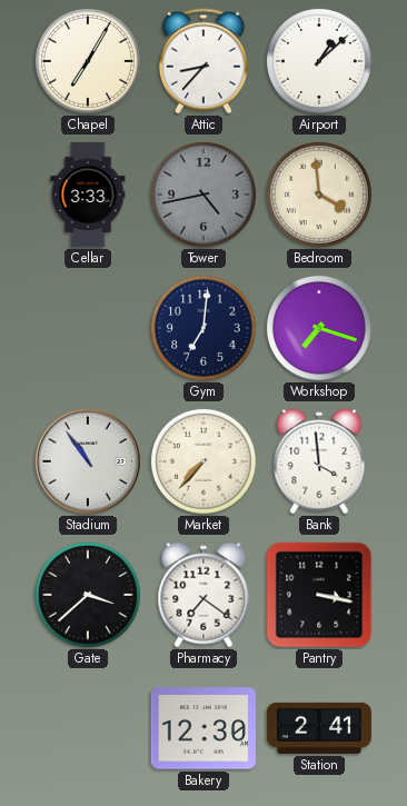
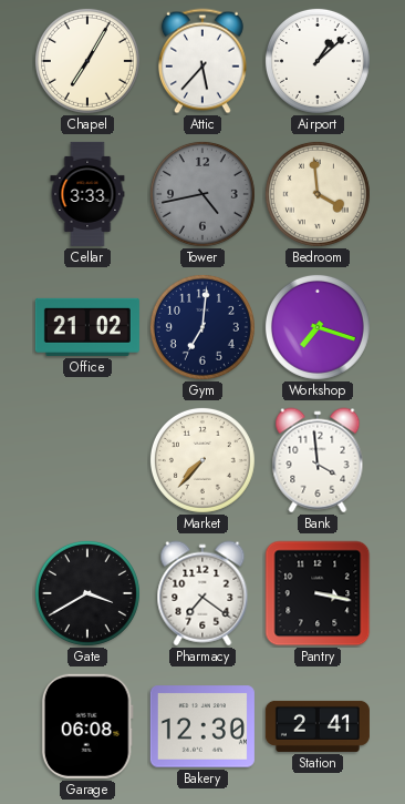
Attic: 8:37 -> 5:37 (202, 61)
Office: none -> 21:02 (87, 327)
Stadium: 10:54 -> none (88, 461)
Gate: 3:38 -> 3:40 (87, 593)
Garage: none -> 06:08 (87, 726)
